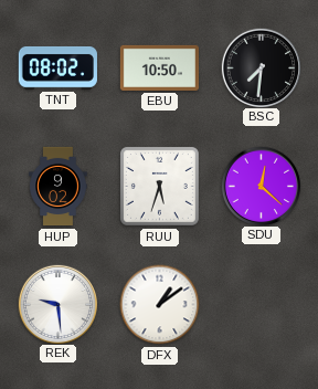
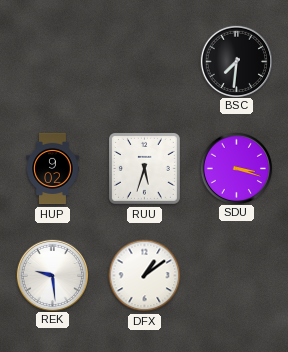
TNT: 08:02 -> none (57, 67)
EBU: 10:50 -> none (159, 67)
SDU: 12:22 -> 3:18 (236, 168)
